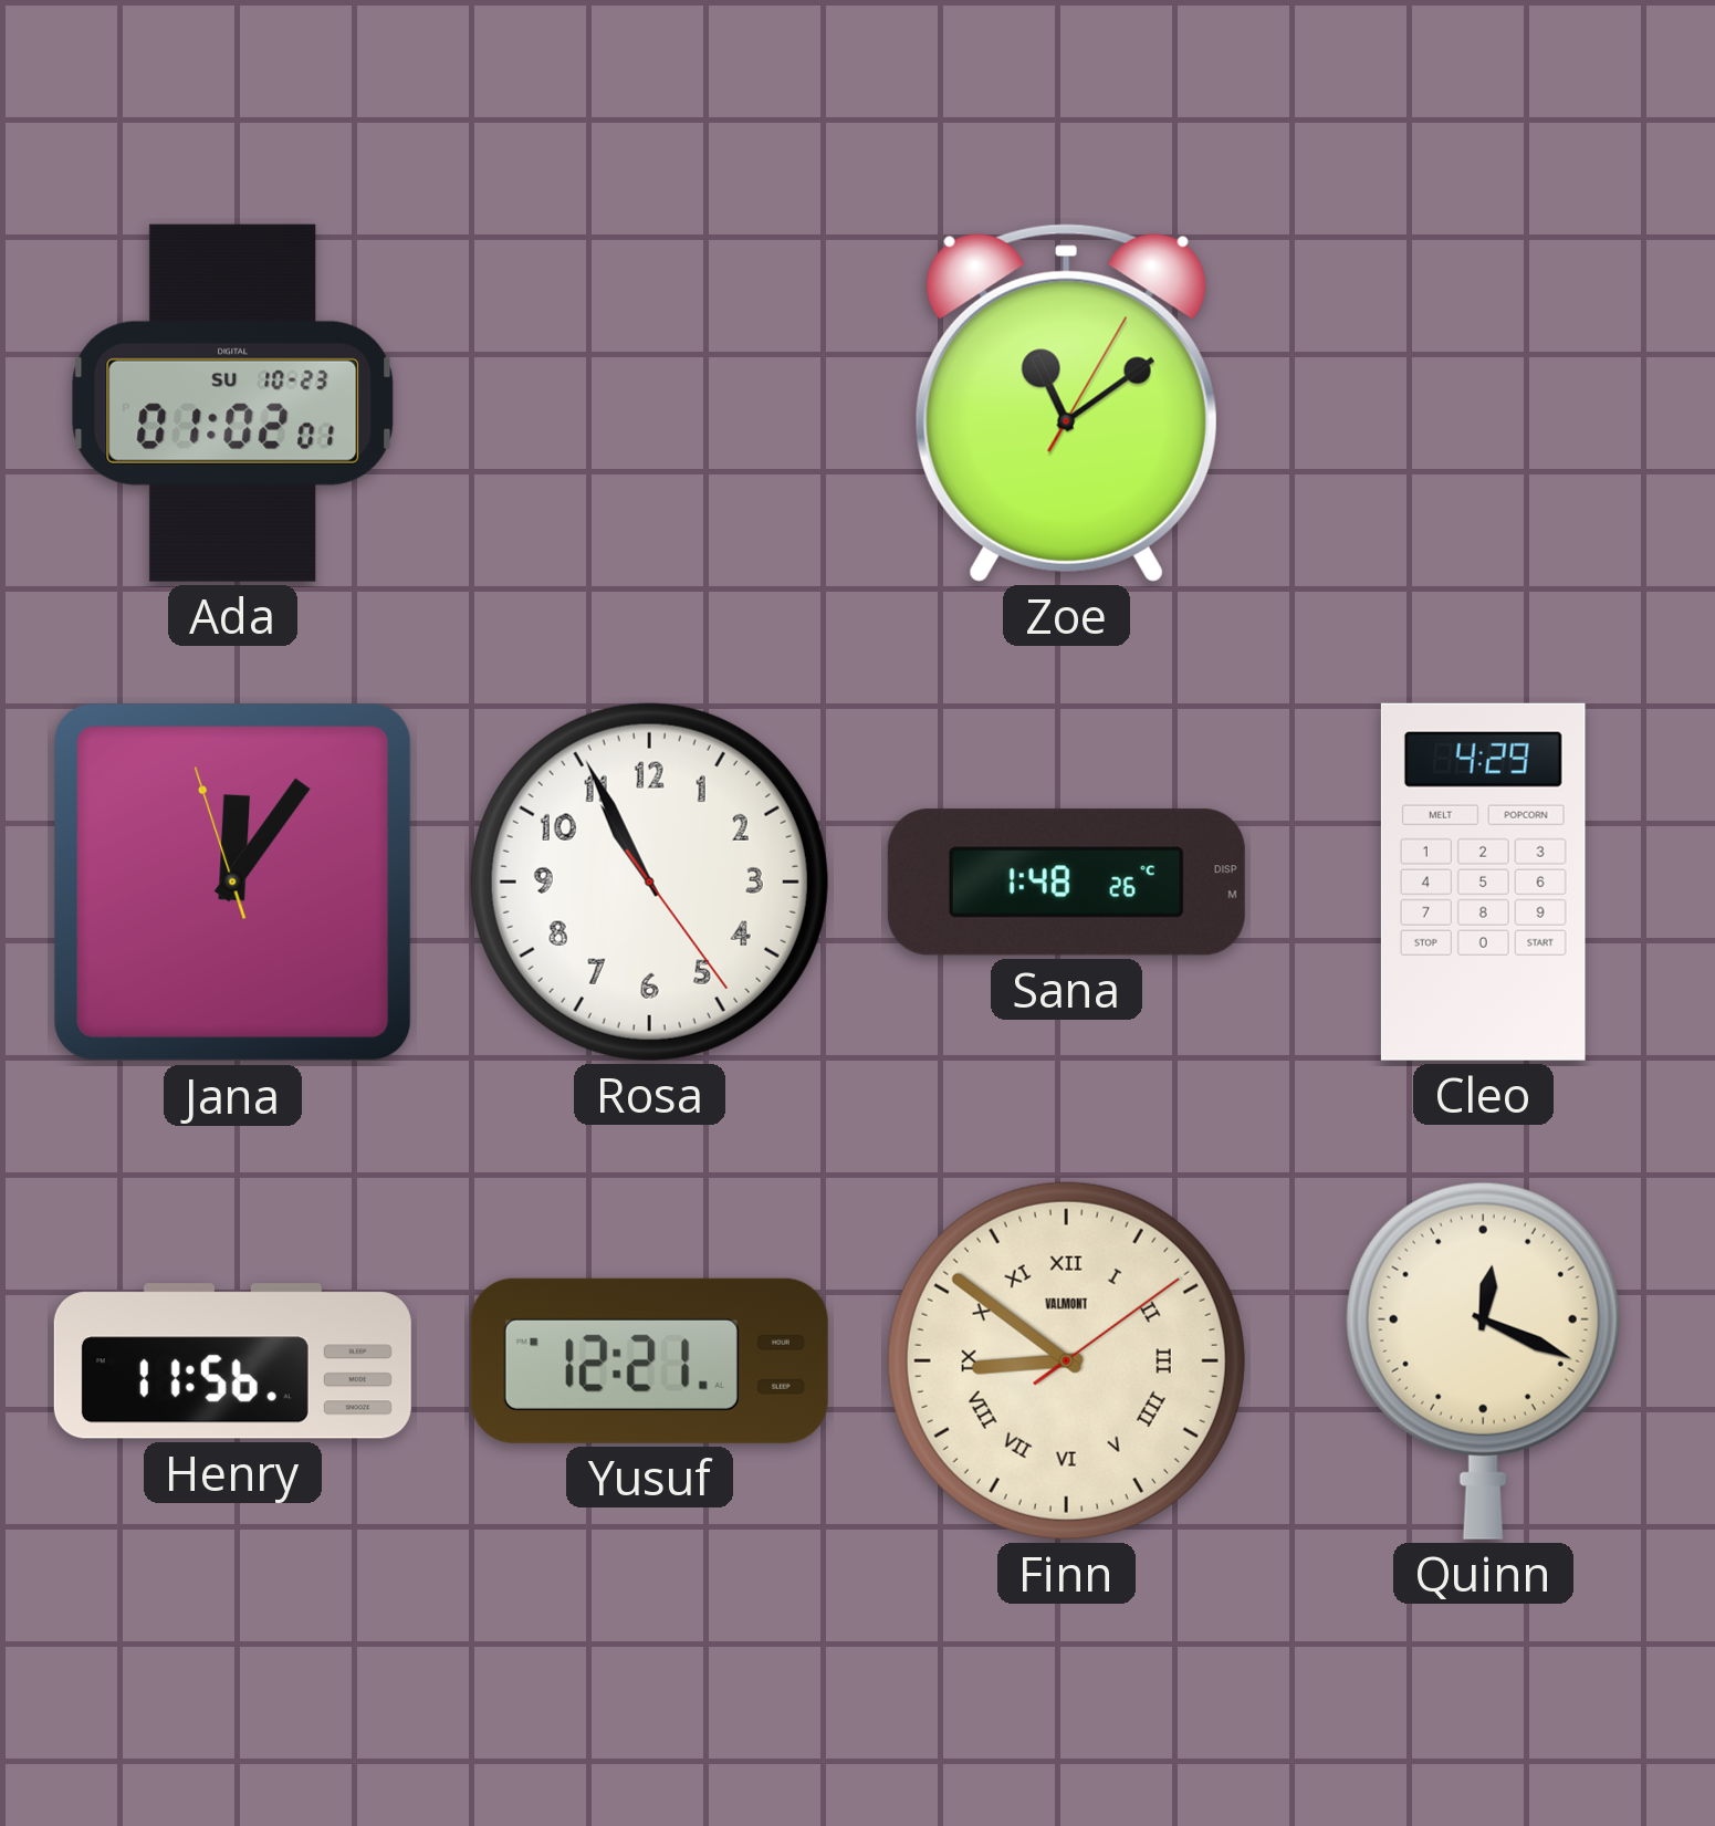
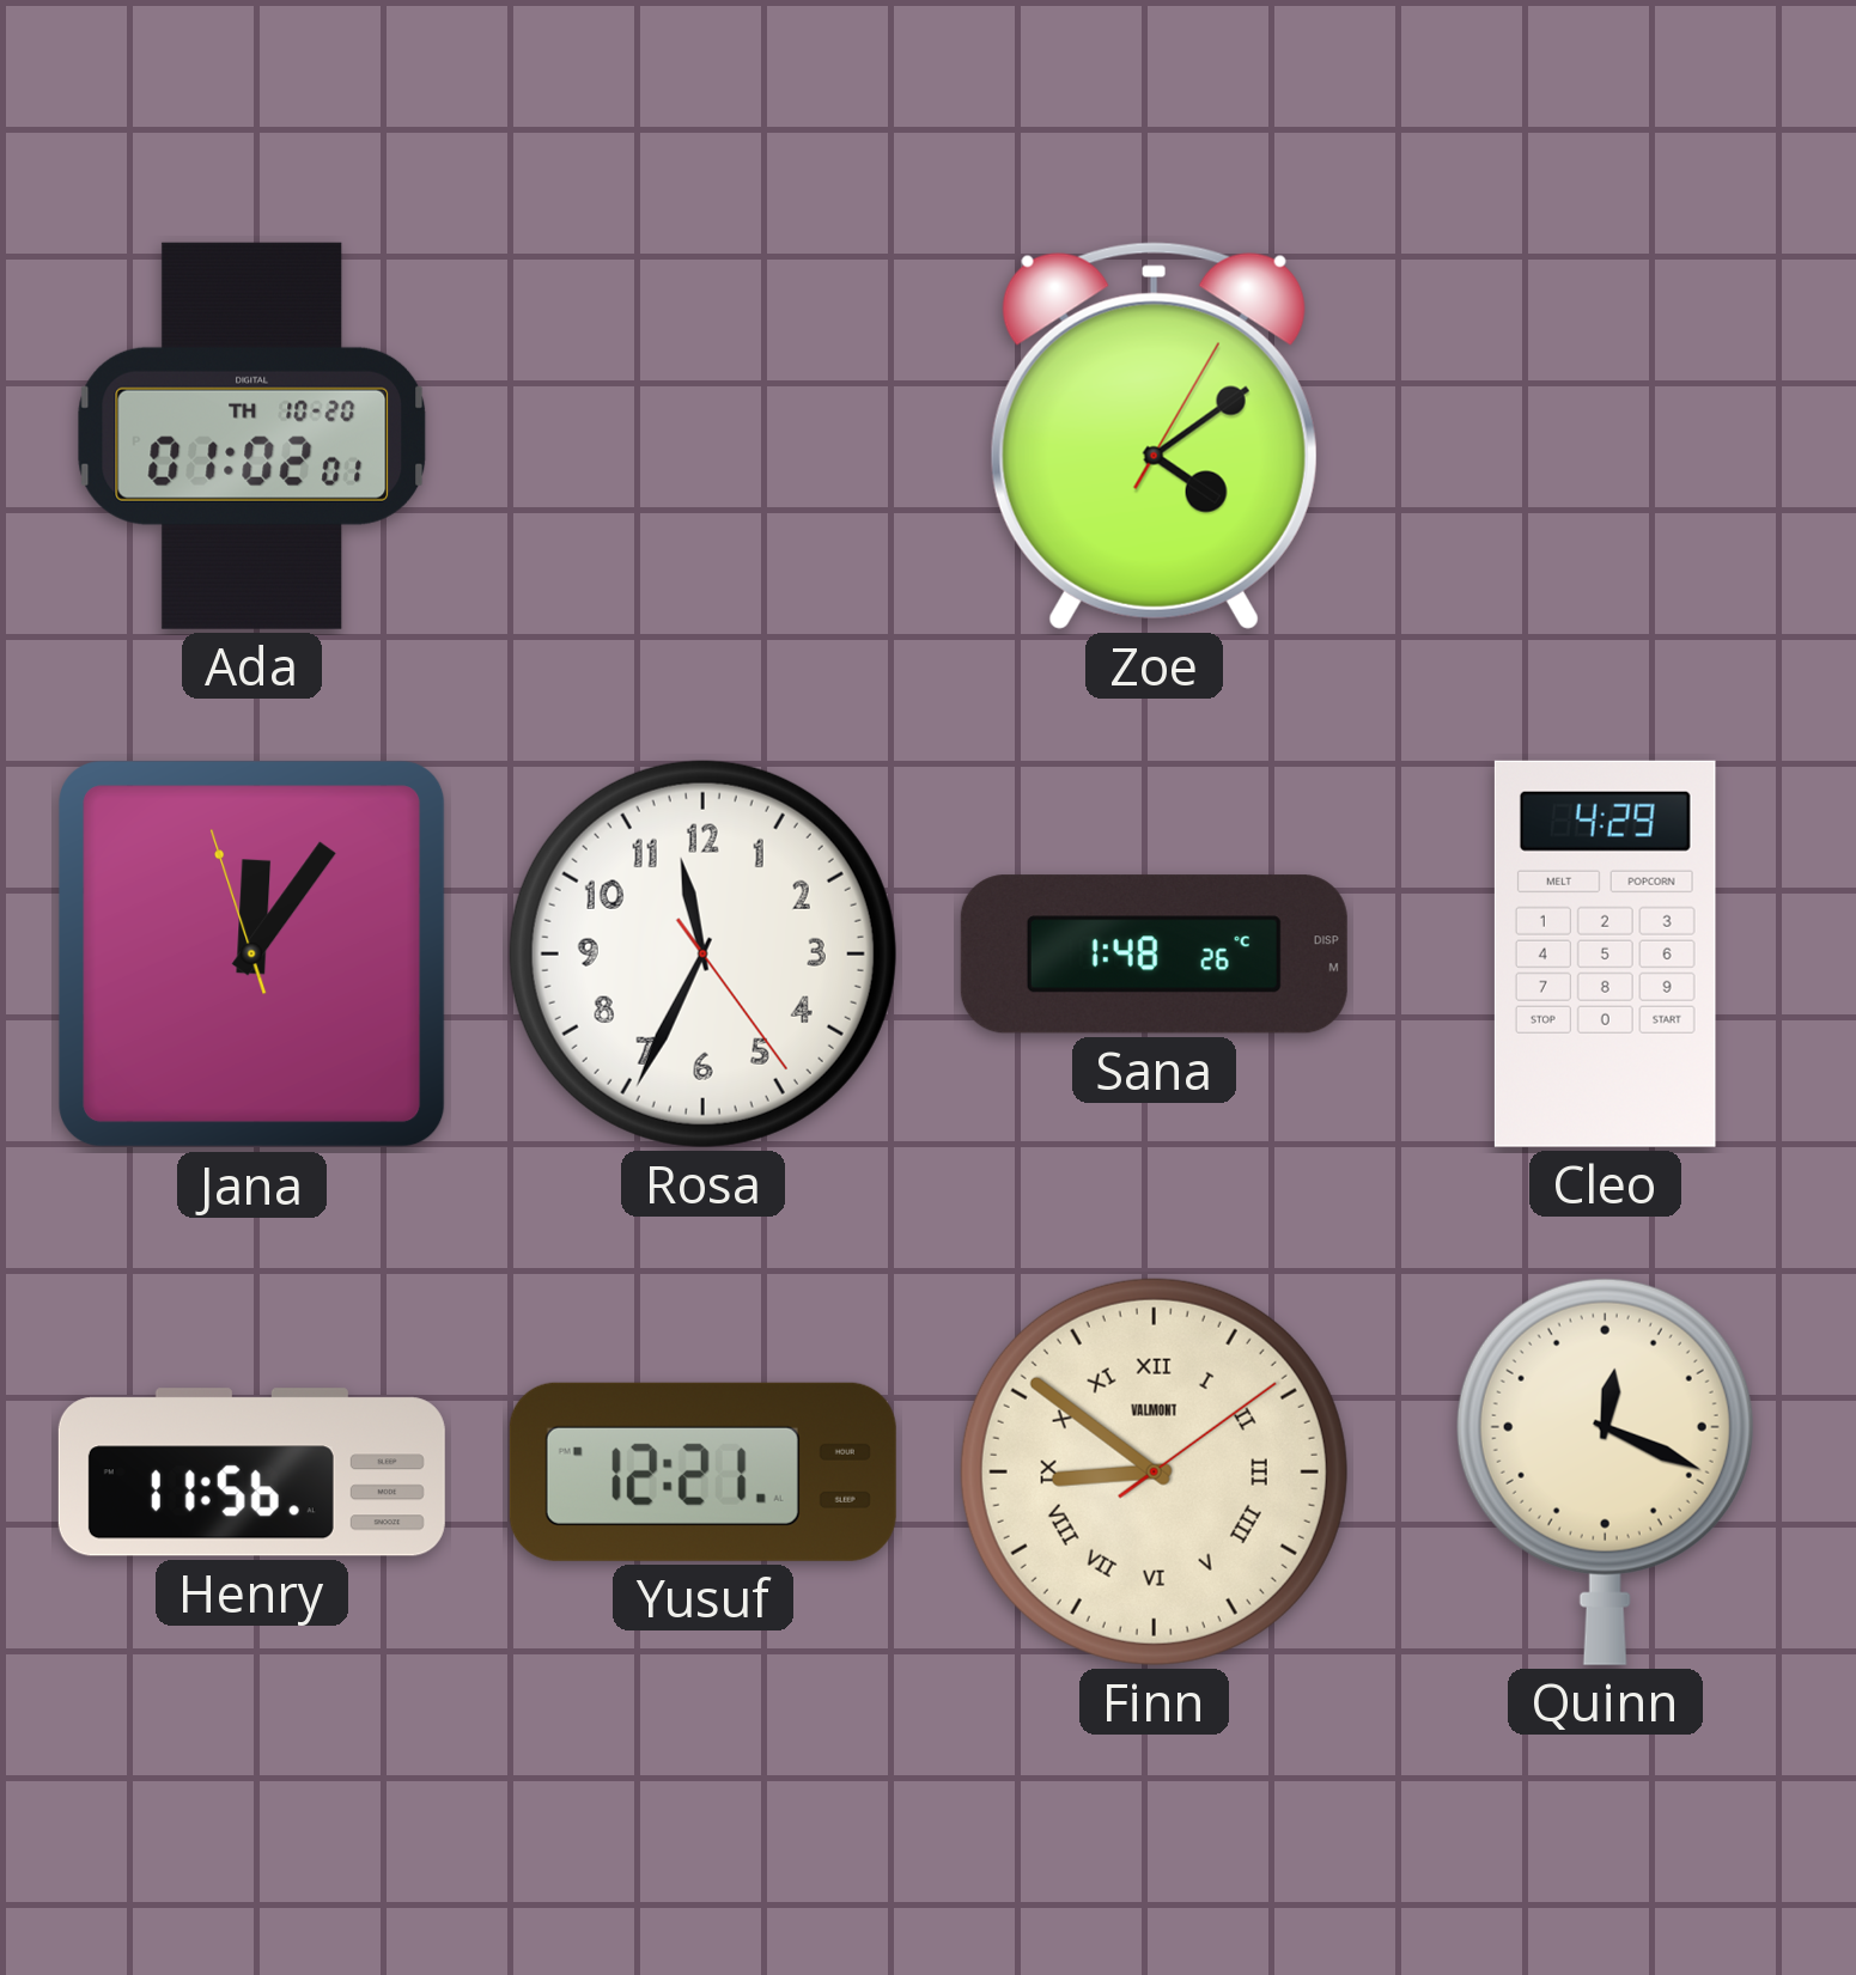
Ada date: SU 10-23 -> TH 10-20 (252, 435)
Zoe: 11:09 -> 4:09 (1154, 435)
Rosa: 10:55 -> 11:34 (702, 953)
